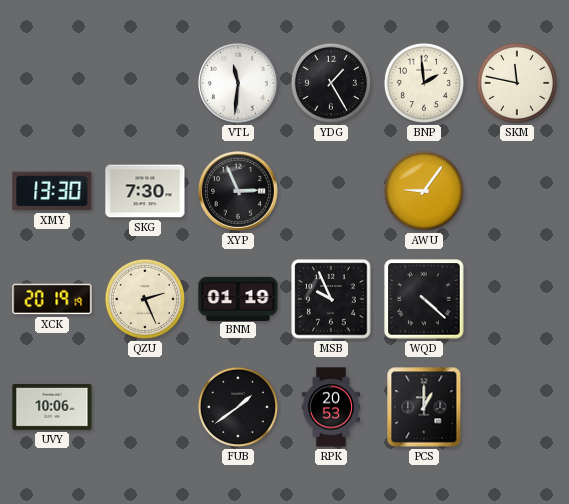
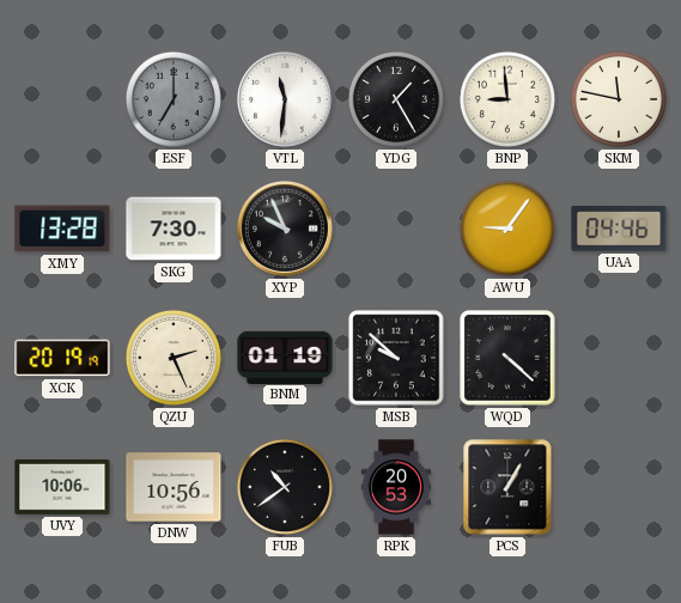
ESF: none -> 7:00 (174, 99)
BNP: 1:59 -> 8:59 (507, 99)
XMY: 13:30 -> 13:28 (62, 229)
XYP: 2:56 -> 9:56 (285, 229)
UAA: none -> 04:46 (619, 229)
MSB: 9:56 -> 9:52 (396, 358)
DNW: none -> 10:56 (174, 487)
FUB: 1:39 -> 10:39 (285, 487)
PCS: 1:00 -> 1:05 (507, 487)
